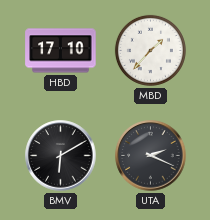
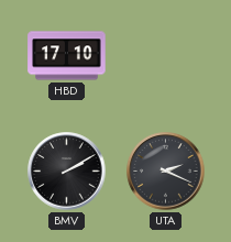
MBD: 1:37 -> none (150, 50)
BMV: 6:10 -> 2:10 (67, 172)
